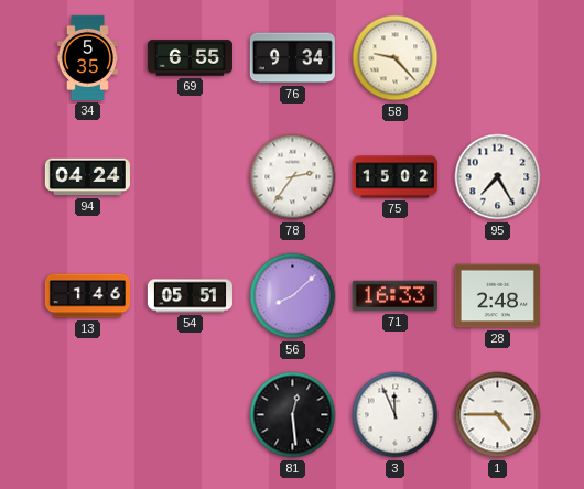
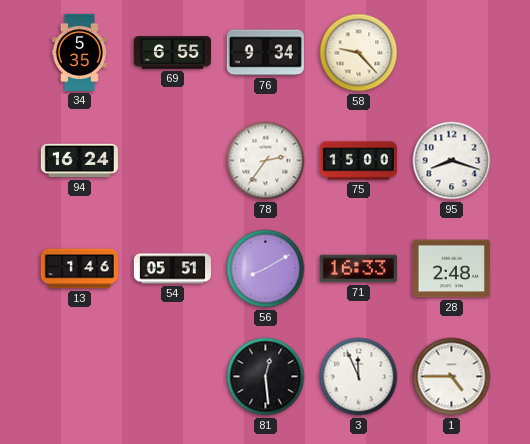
94: 04:24 -> 16:24 (79, 161)
75: 15:02 -> 15:00 (358, 161)
95: 7:25 -> 8:18 (452, 161)
56: 8:08 -> 8:10 (266, 269)
